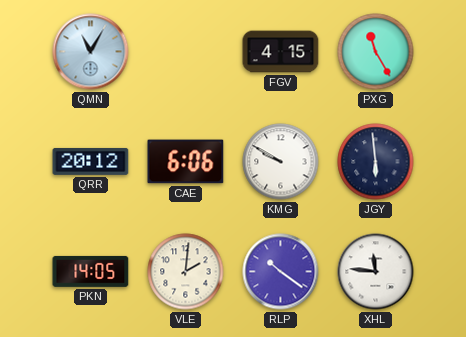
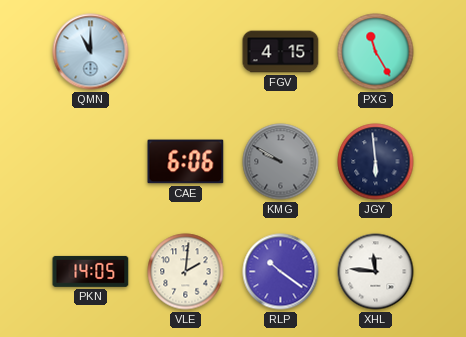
QMN: 11:05 -> 11:00 (91, 52)
QRR: 20:12 -> none (91, 161)
KMG dial: white -> grey (281, 162)
